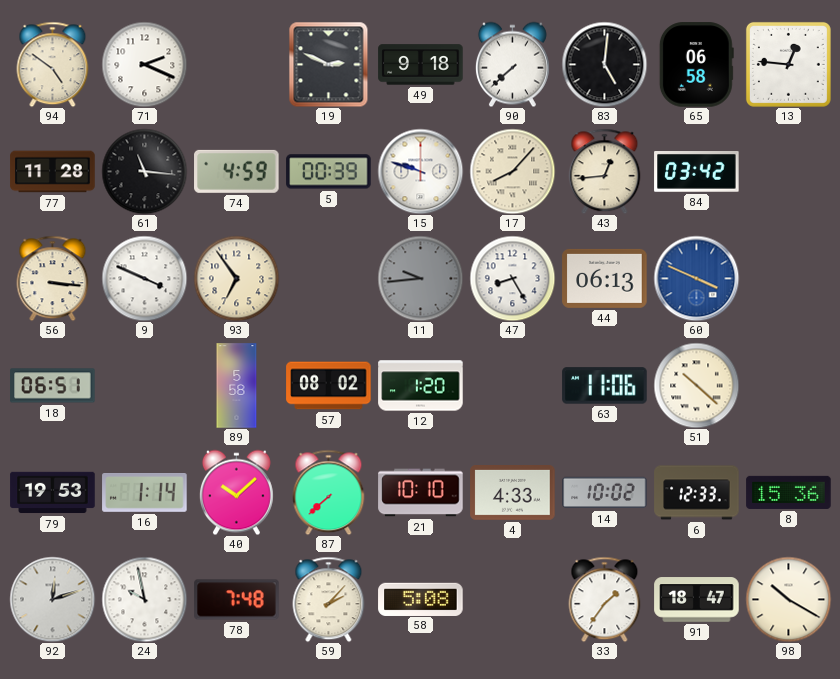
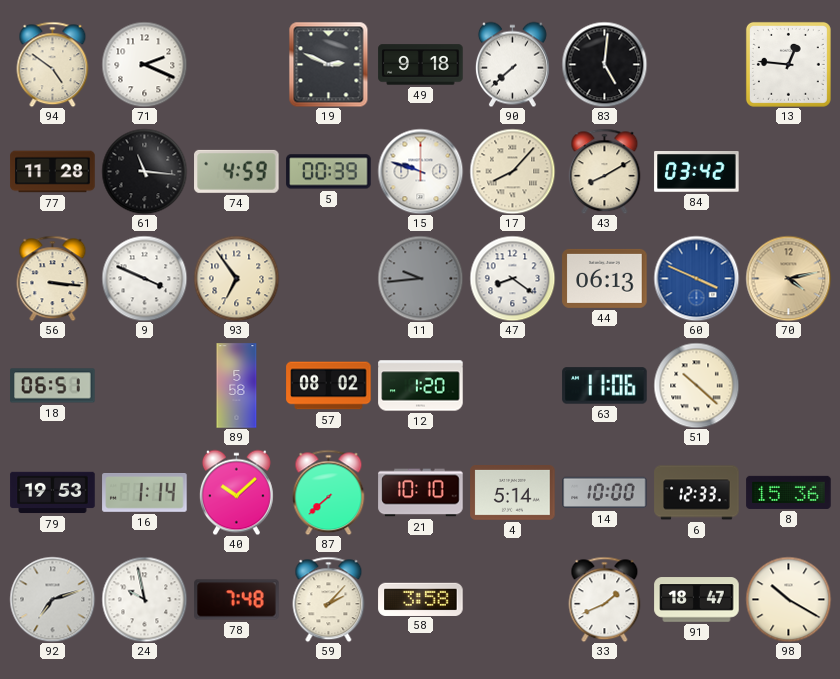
65: 06:58 -> none (696, 65)
43: 12:44 -> 8:10 (605, 171)
47: 8:25 -> 8:21 (512, 278)
70: none -> 4:13 (788, 278)
4: 4:33 -> 5:14 (513, 493)
14: 10:02 -> 10:00 (605, 493)
92: 12:12 -> 7:12 (52, 599)
58: 5:08 -> 3:58 (421, 599)
33: 1:36 -> 1:41 (605, 599)
